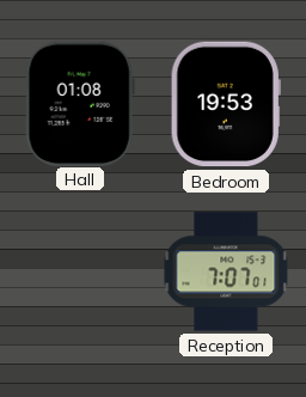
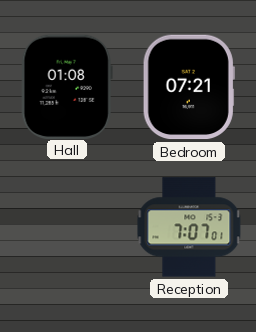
Bedroom: 19:53 -> 07:21 (189, 87)
